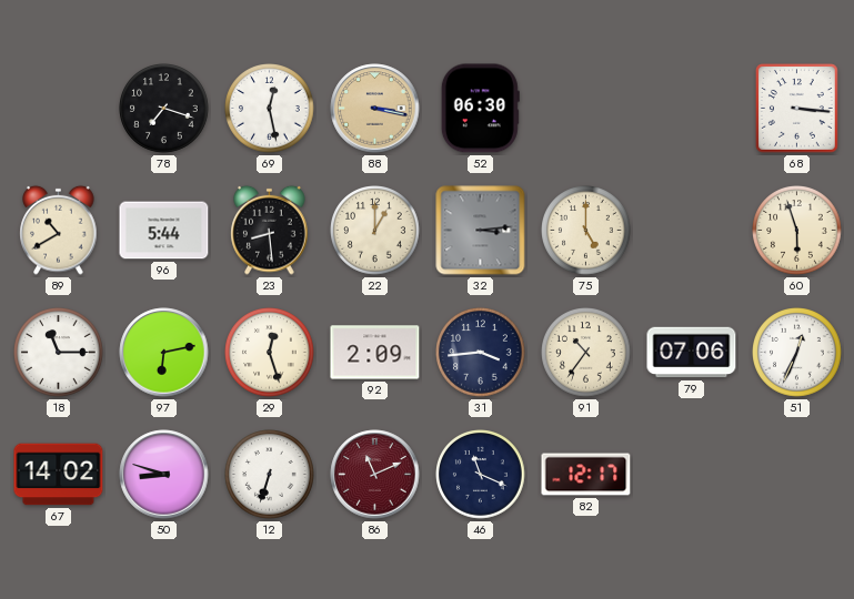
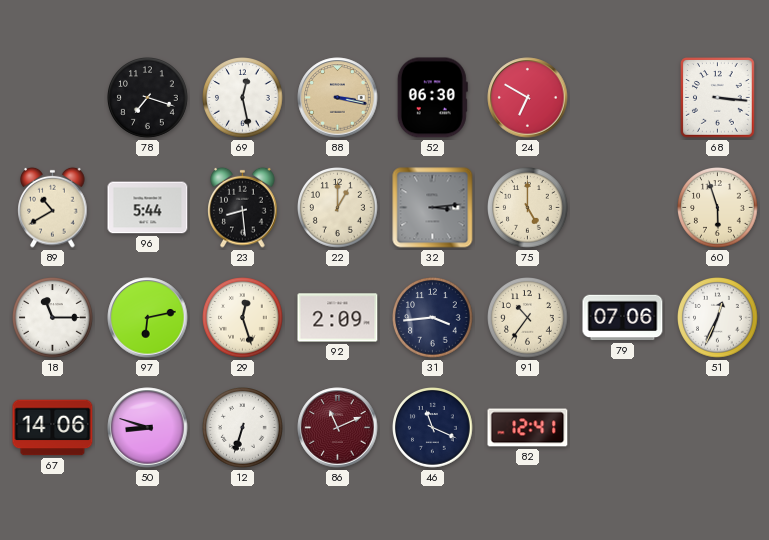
24: none -> 6:50 (528, 98)
67: 14:02 -> 14:06 (53, 428)
82: 12:17 -> 12:41 (528, 428)
